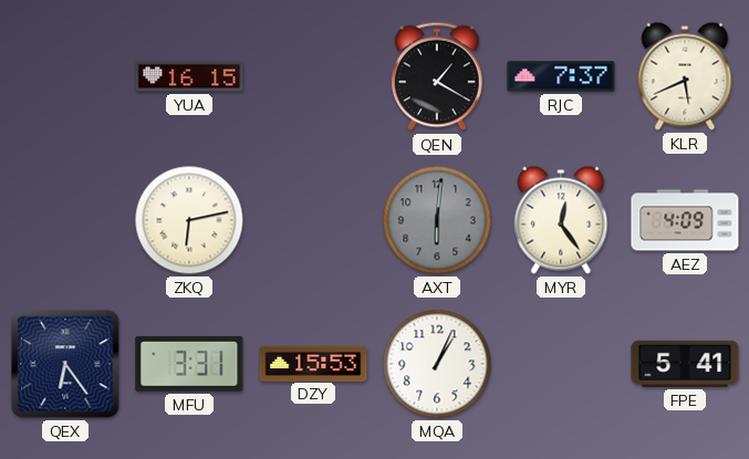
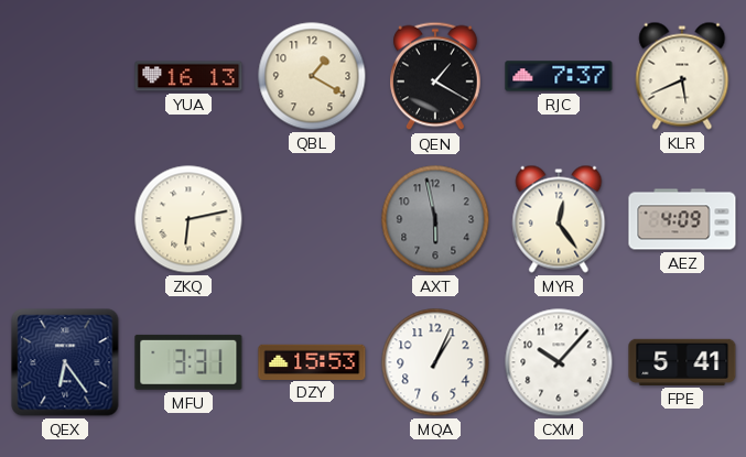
YUA: 16:15 -> 16:13 (188, 76)
QBL: none -> 1:20 (312, 76)
AXT: 6:01 -> 5:58 (435, 219)
CXM: none -> 10:07 (559, 362)
